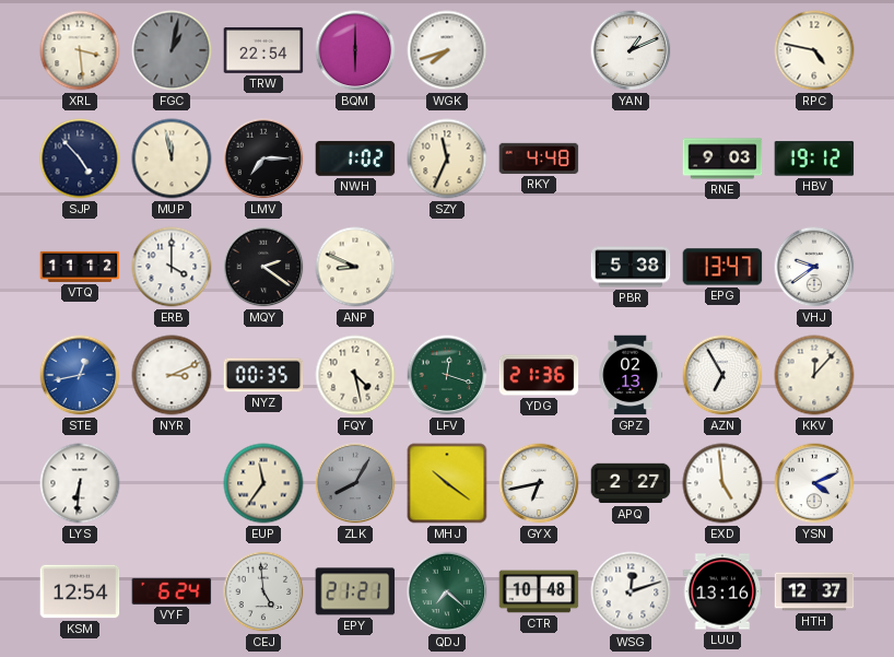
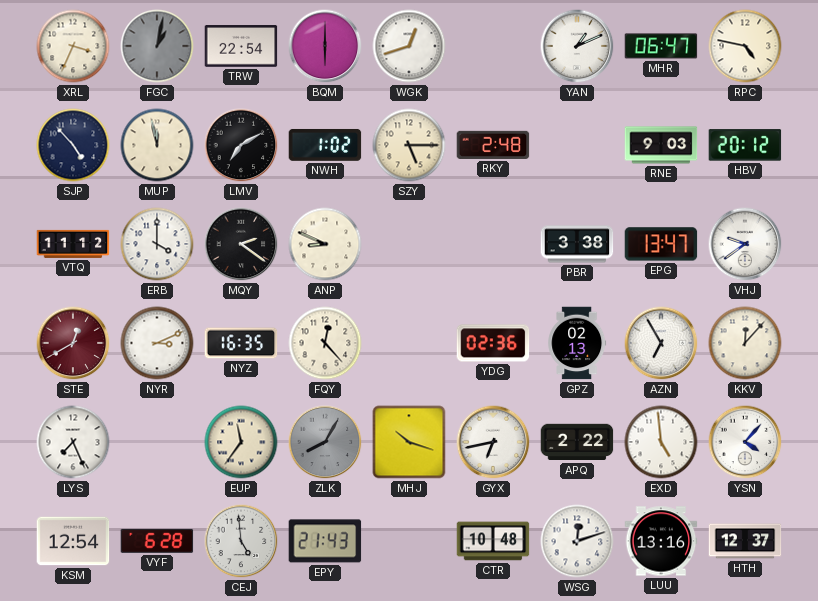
XRL: 3:29 -> 3:34 (73, 46)
WGK: 7:42 -> 12:42 (409, 46)
MHR: none -> 06:47 (661, 46)
LMV: 7:15 -> 7:10 (241, 145)
SZY: 11:34 -> 5:15 (409, 145)
RKY: 4:48 -> 2:48 (493, 145)
HBV: 19:12 -> 20:12 (745, 145)
PBR: 5:38 -> 3:38 (577, 244)
STE: 12:43 -> 12:40 (73, 343)
STE dial: blue -> burgundy (73, 343)
NYZ: 00:35 -> 16:35 (241, 343)
FQY: 4:28 -> 12:23 (325, 343)
LFV: 12:18 -> none (447, 375)
YDG: 21:36 -> 02:36 (493, 343)
LYS: 6:31 -> 7:26 (73, 442)
MHJ: 10:21 -> 10:18 (409, 442)
APQ: 2:27 -> 2:22 (577, 442)
YSN: 4:11 -> 4:07 (745, 442)
VYF: 6:24 -> 6:28 (157, 541)
EPY: 21:21 -> 21:43 (325, 541)
QDJ: 7:22 -> none (447, 591)
